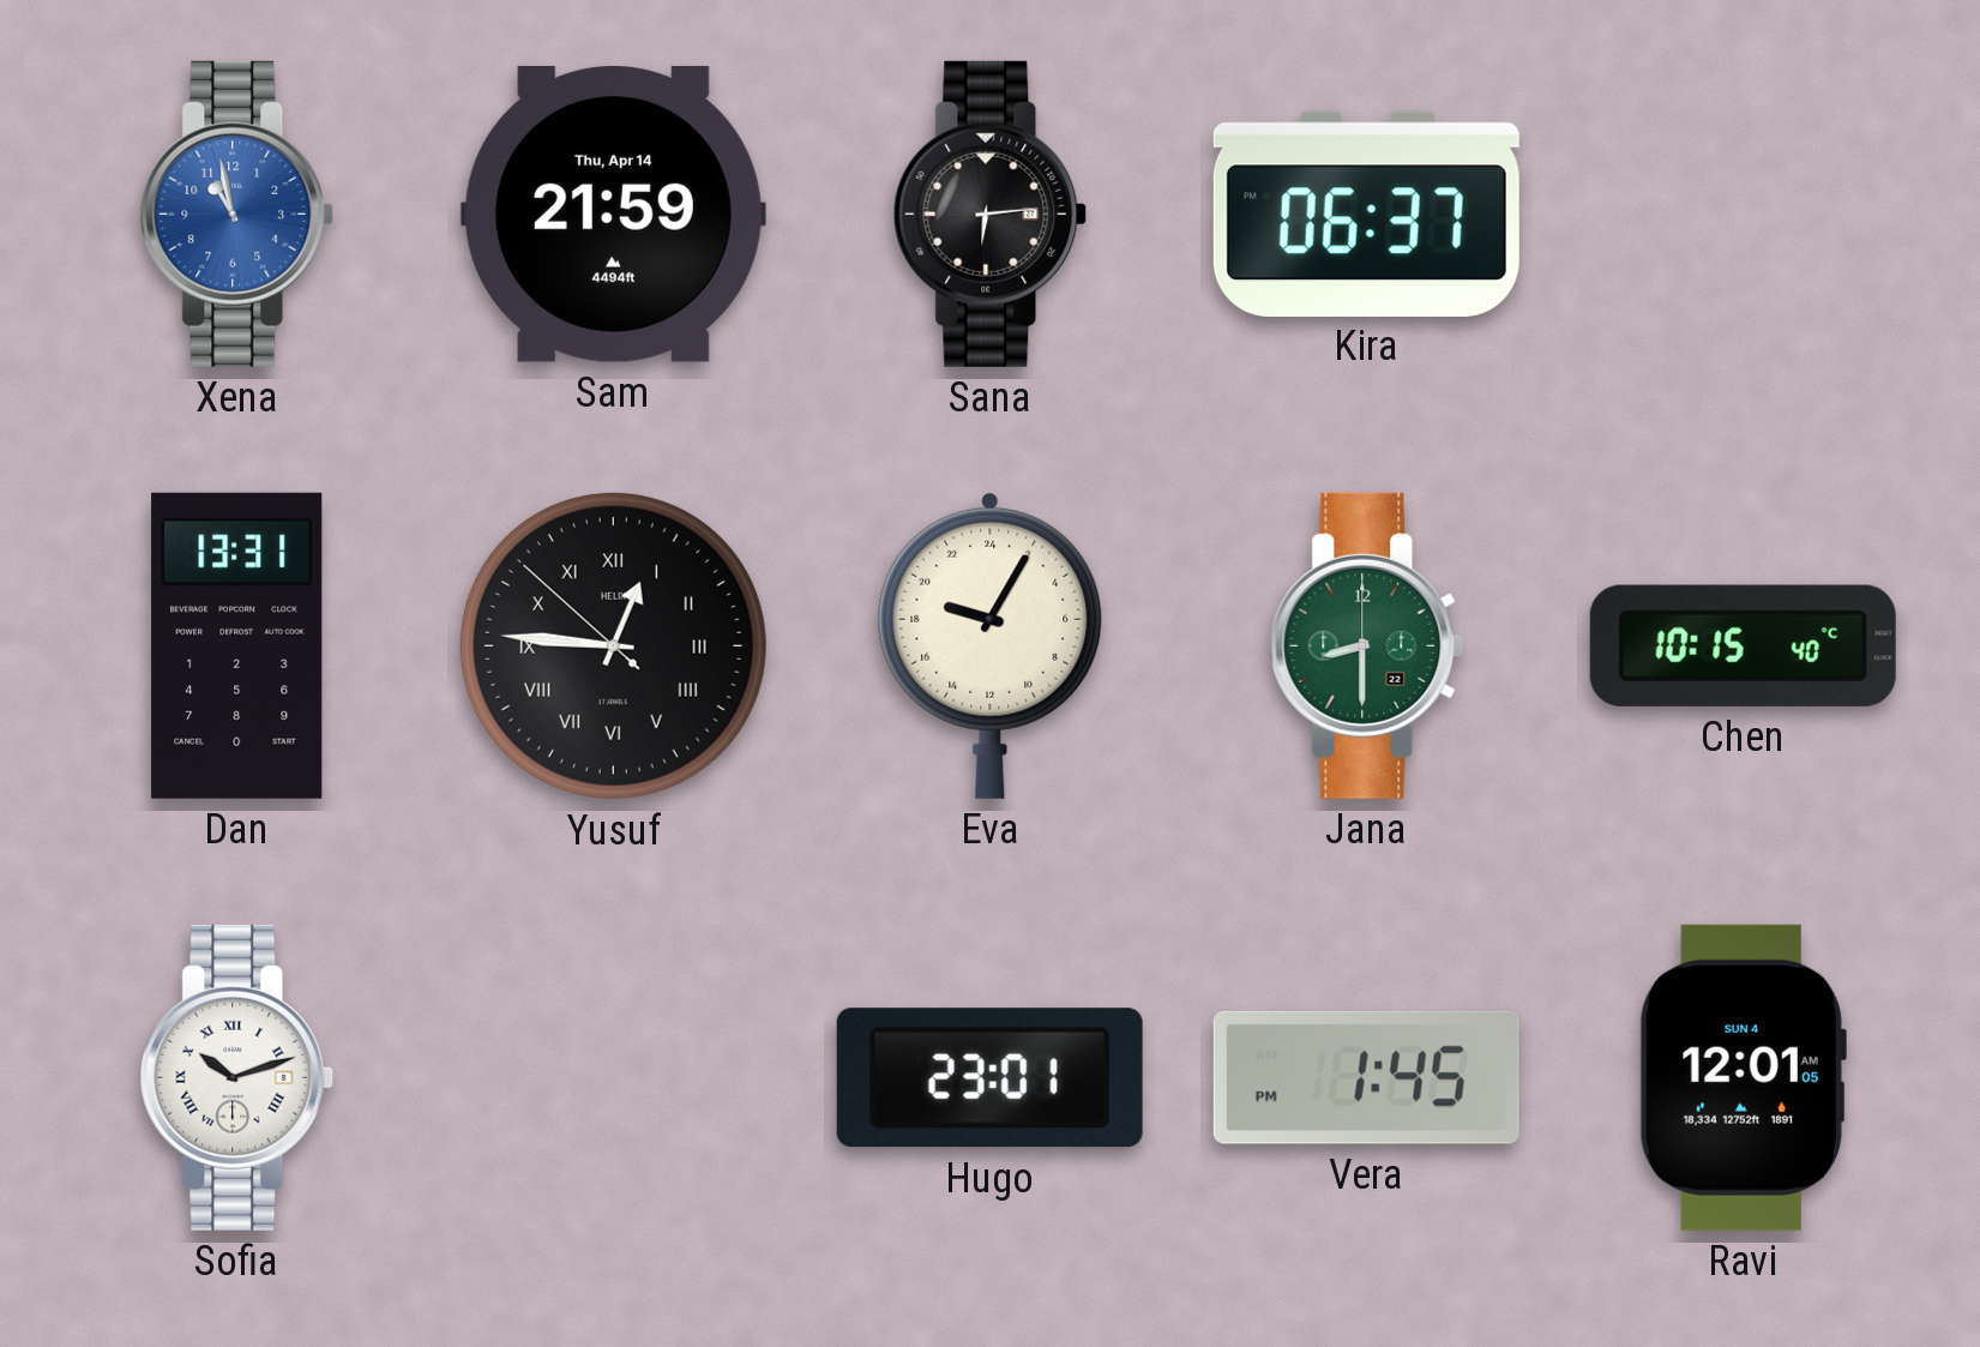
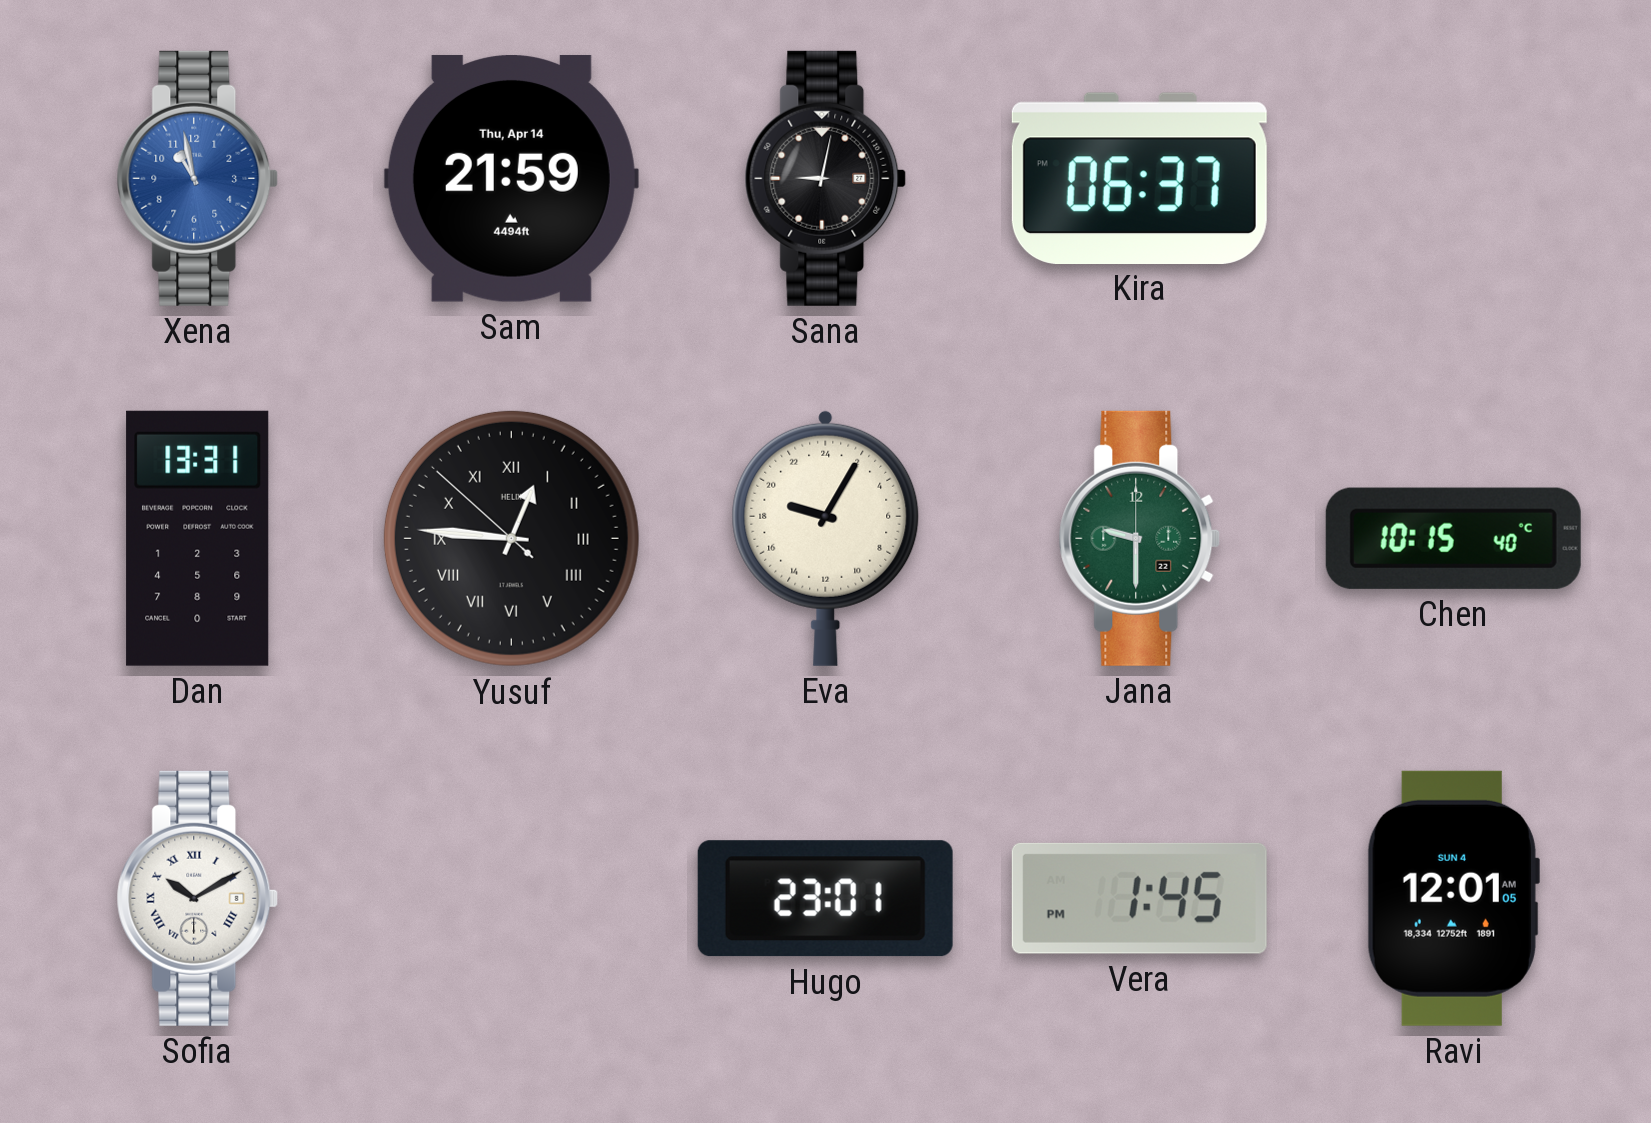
Sana: 6:14 -> 9:02 (826, 178)
Jana: 8:30 -> 9:30 (1140, 538)
Sofia: 10:12 -> 10:10 (198, 898)
